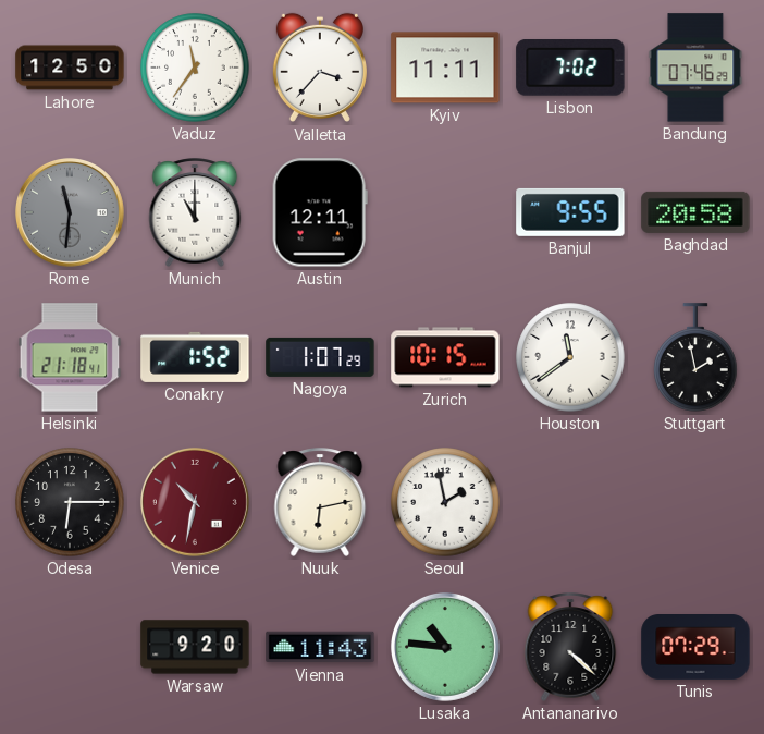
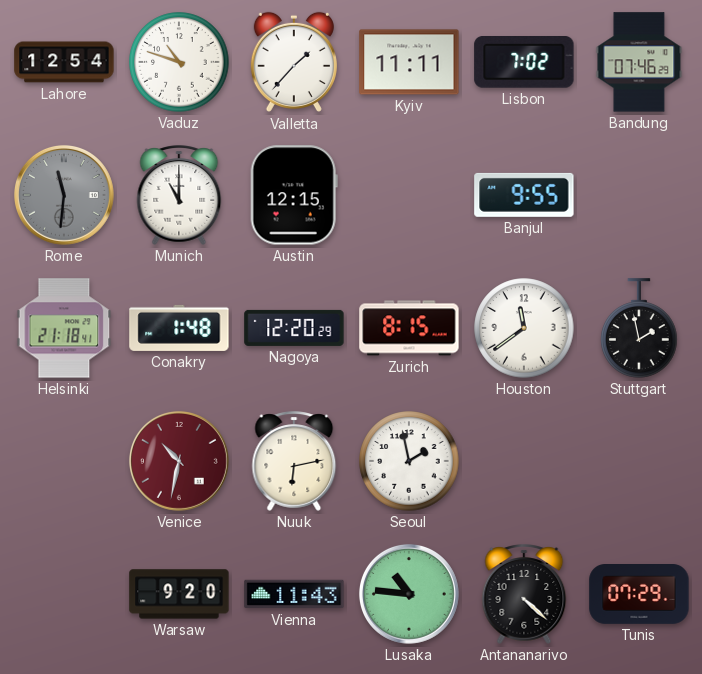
Lahore: 12:50 -> 12:54 (64, 62)
Vaduz: 11:36 -> 10:48 (179, 62)
Valletta: 3:37 -> 1:37 (294, 62)
Austin: 12:11 -> 12:15 (294, 195)
Baghdad: 20:58 -> none (695, 212)
Conakry: 1:52 -> 1:48 (179, 328)
Nagoya: 1:07 -> 12:20 (294, 328)
Zurich: 10:15 -> 8:15 (409, 328)
Odesa: 6:15 -> none (70, 502)
